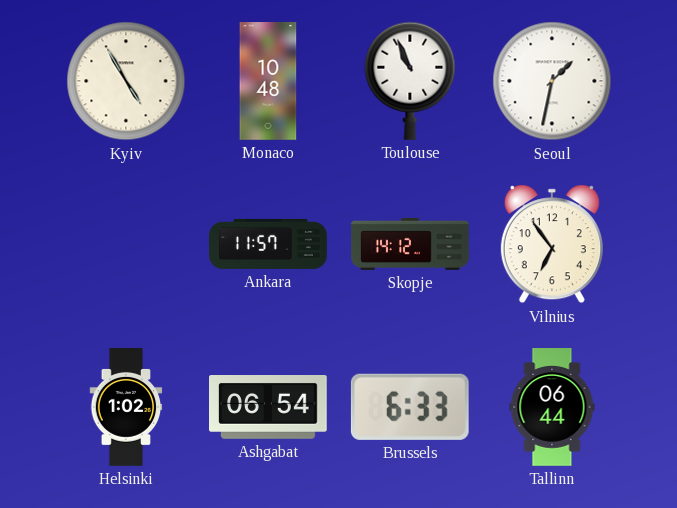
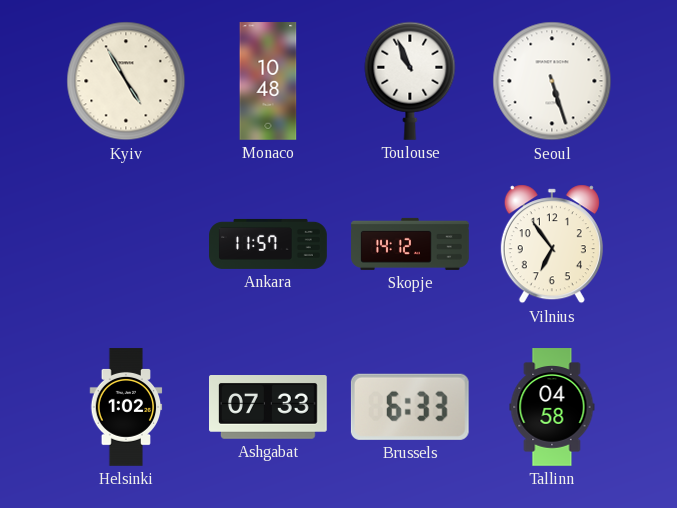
Seoul: 1:32 -> 5:27 (552, 81)
Ashgabat: 06:54 -> 07:33 (269, 408)
Tallinn: 06:44 -> 04:58 (552, 407)
